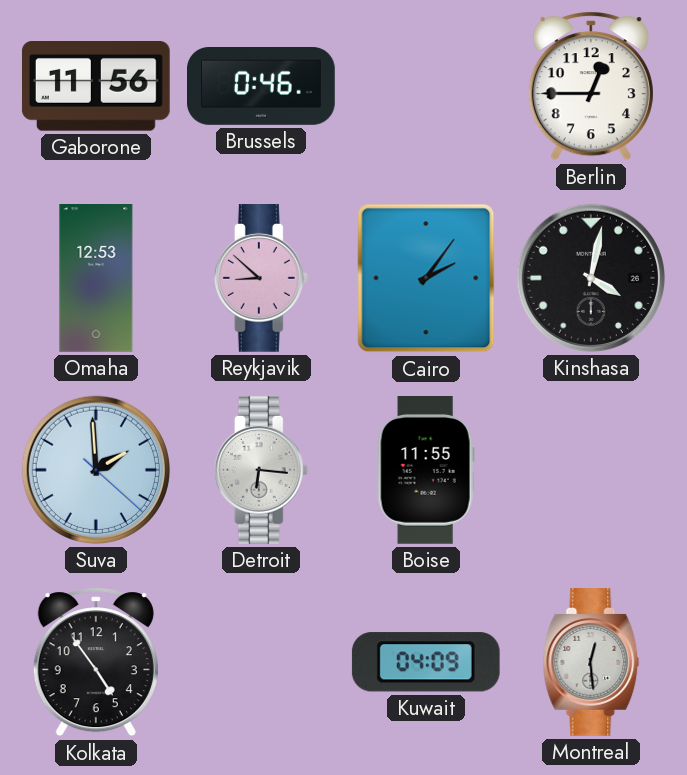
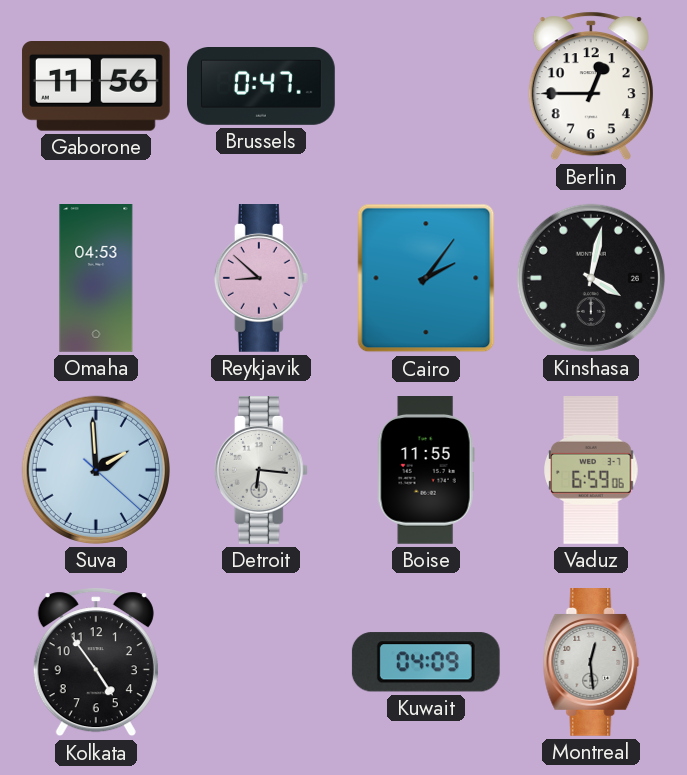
Brussels: 0:46 -> 0:47 (262, 87)
Omaha: 12:53 -> 04:53 (96, 279)
Vaduz: none -> 6:59 (591, 471)
